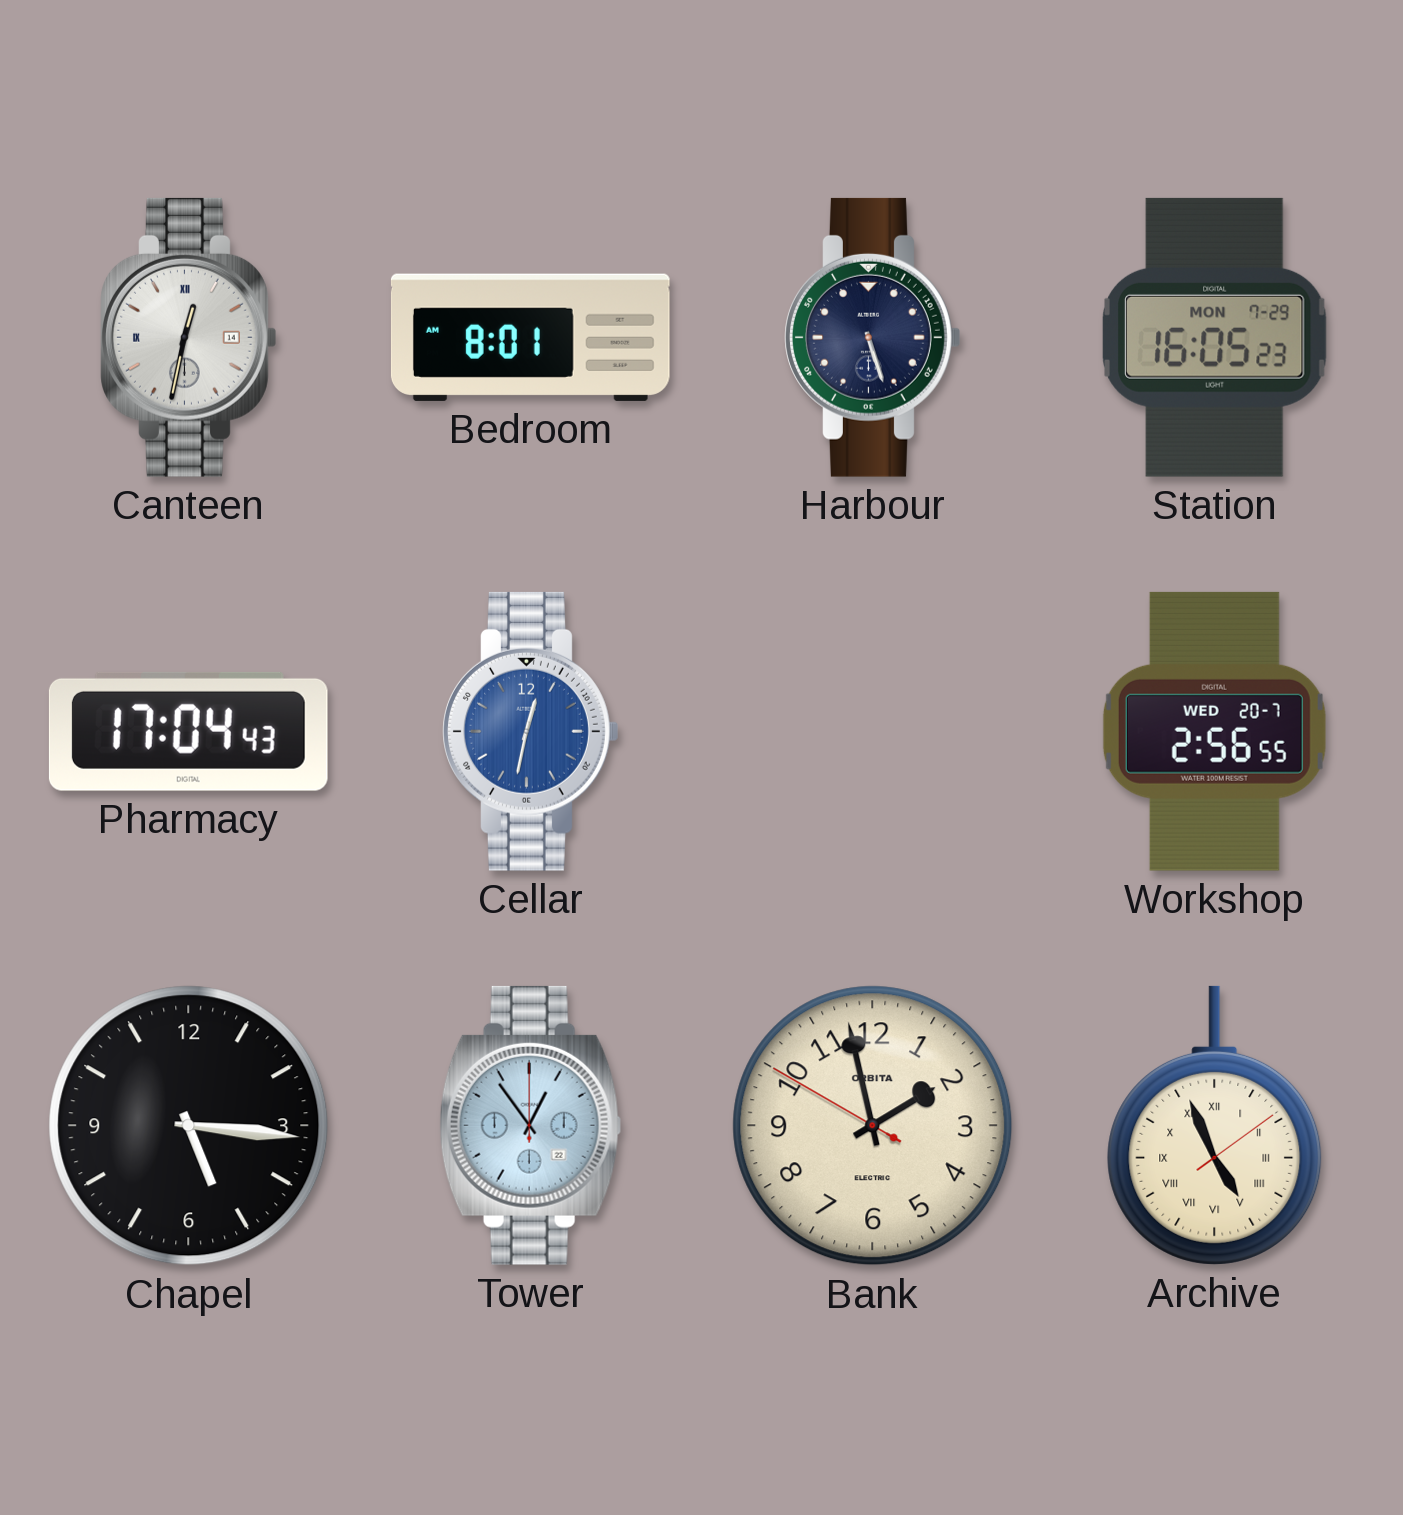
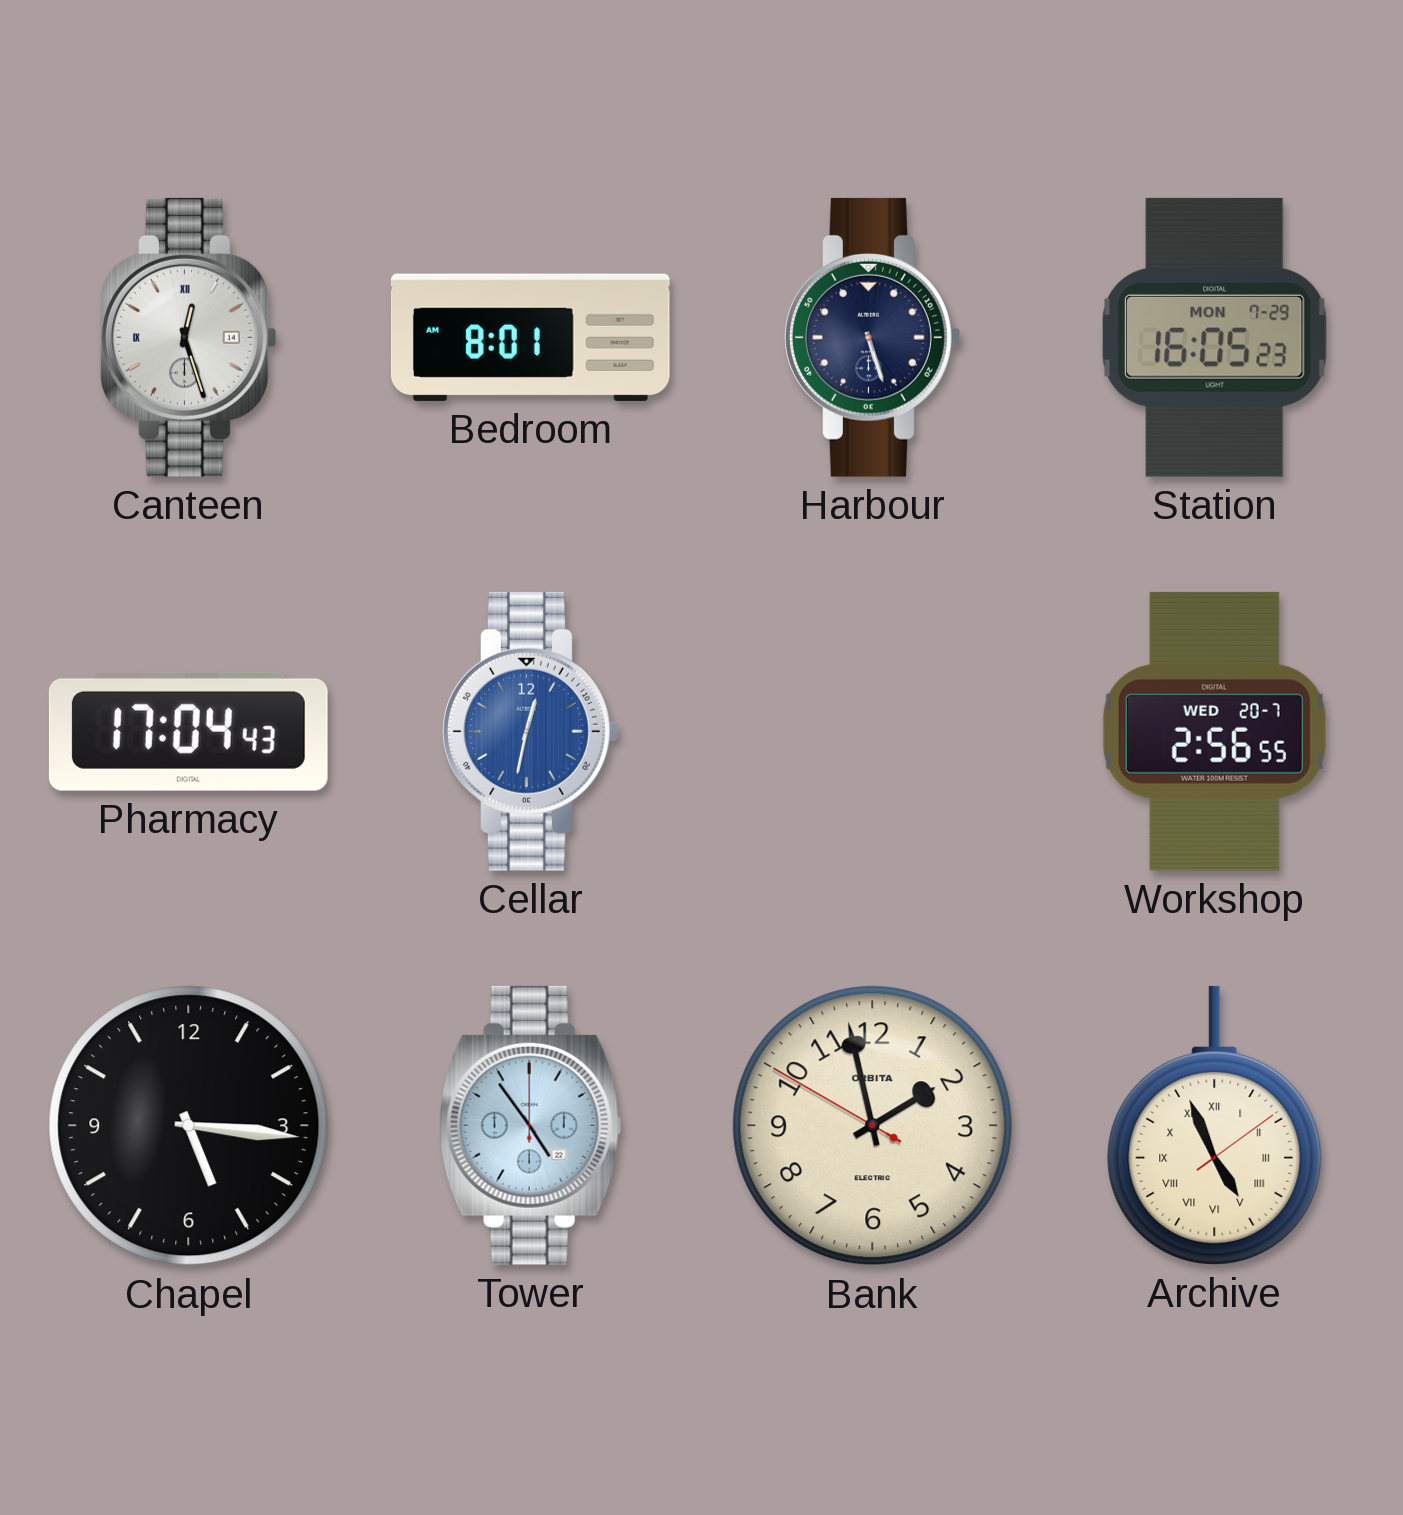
Canteen: 12:32 -> 12:27 (189, 337)
Tower: 12:54 -> 4:54 (531, 1125)
